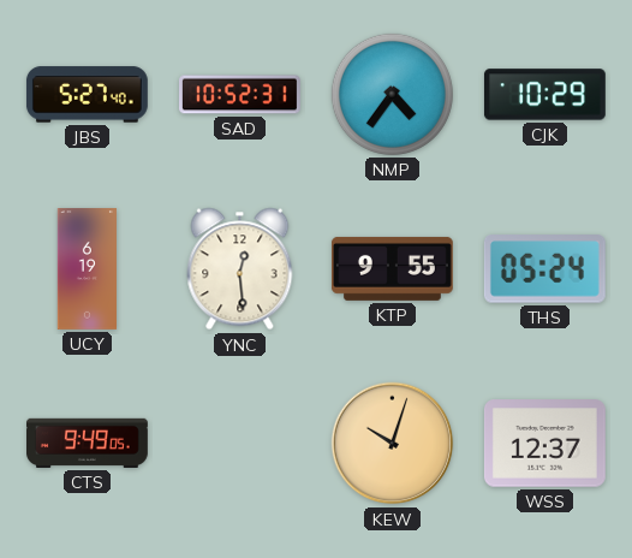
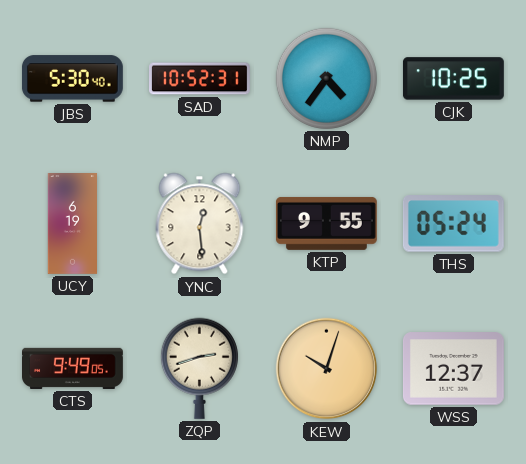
JBS: 5:27 -> 5:30 (72, 79)
CJK: 10:29 -> 10:25 (453, 79)
ZQP: none -> 2:42 (199, 368)
